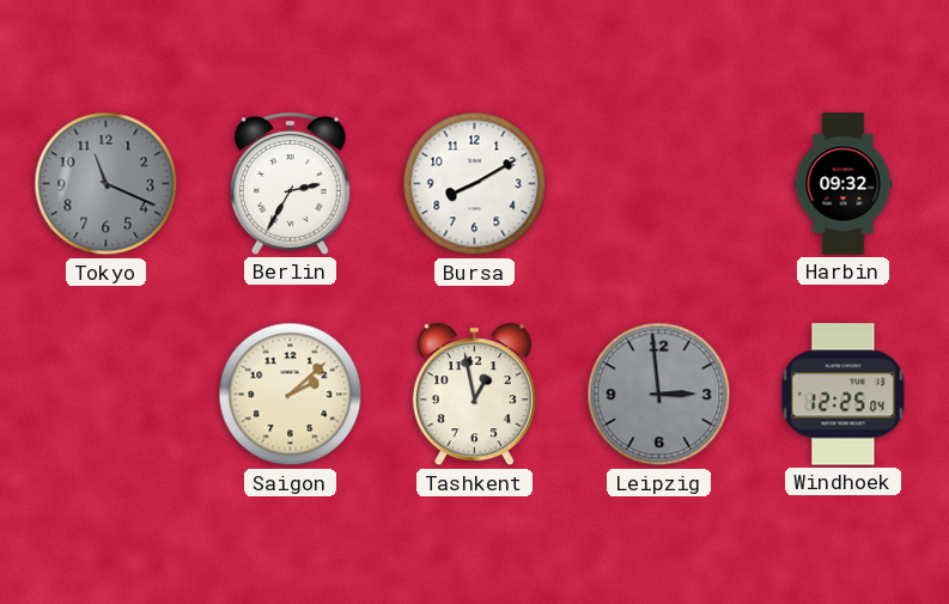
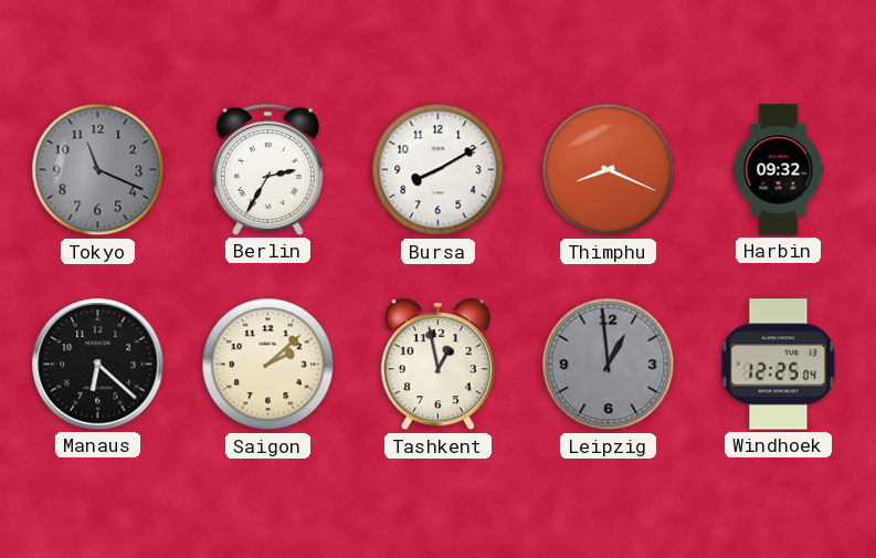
Thimphu: none -> 8:19 (609, 170)
Manaus: none -> 6:22 (98, 365)
Leipzig: 2:59 -> 12:59 (609, 365)
